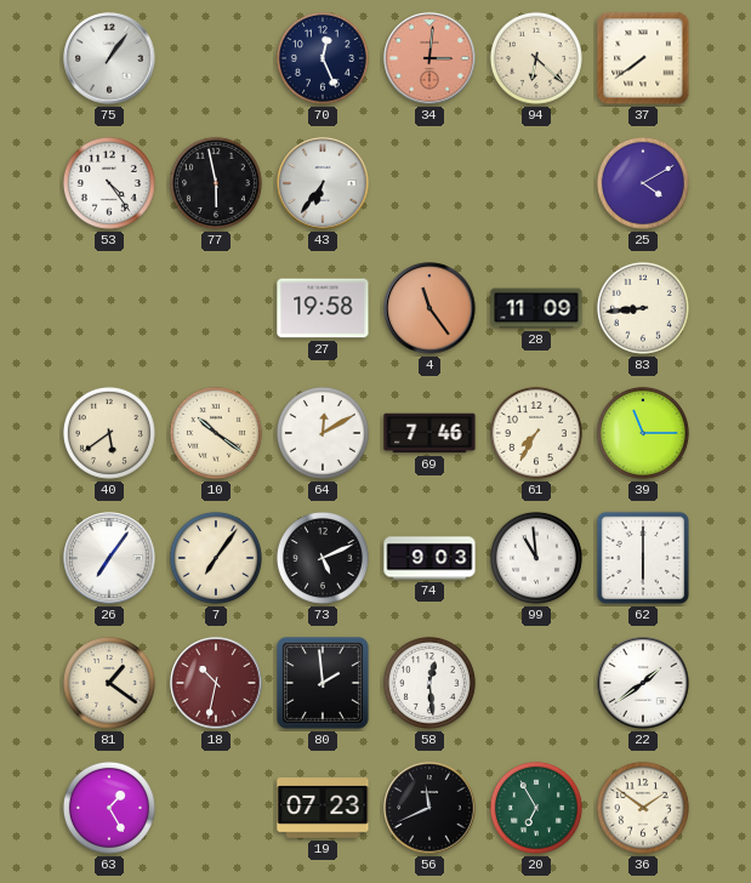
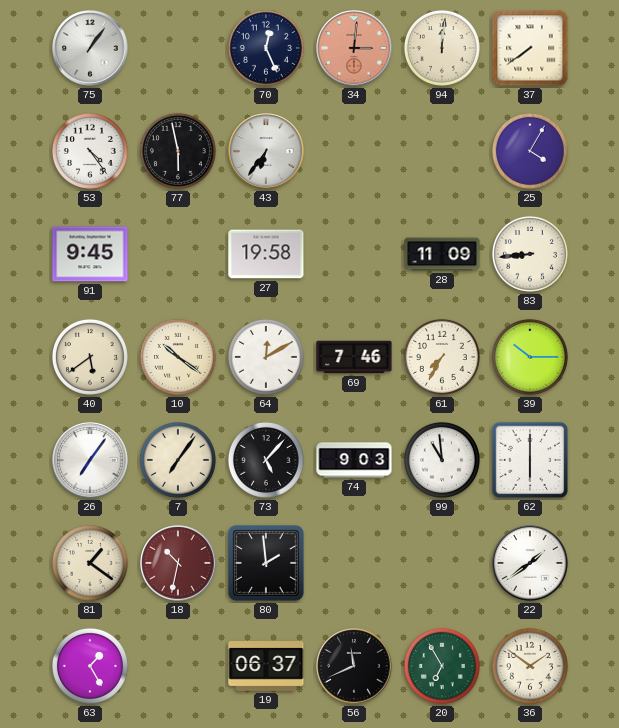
94: 6:22 -> 12:01 (442, 48)
25: 4:10 -> 4:05 (530, 151)
91: none -> 9:45 (90, 254)
4: 11:24 -> none (429, 308)
39: 11:15 -> 10:15 (530, 357)
73: 5:11 -> 5:07 (266, 460)
58: 12:29 -> none (429, 683)
19: 07:23 -> 06:37 (266, 667)
